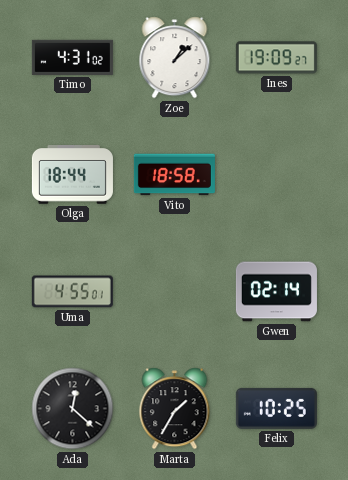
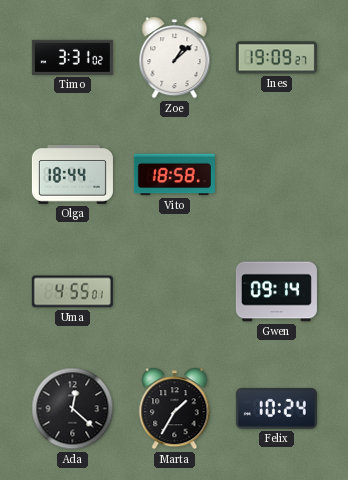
Timo: 4:31 -> 3:31 (72, 57)
Gwen: 02:14 -> 09:14 (276, 292)
Felix: 10:25 -> 10:24 (276, 408)
